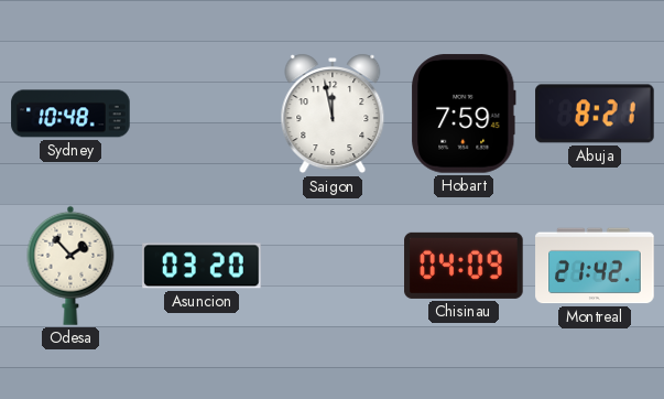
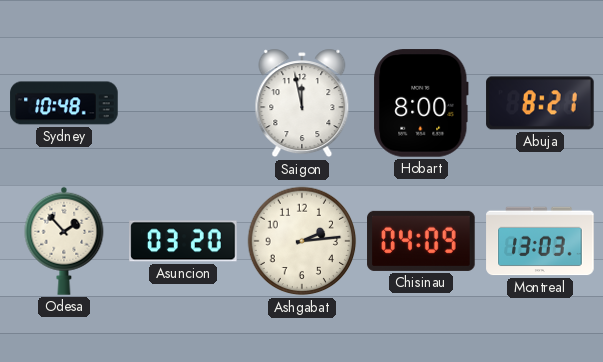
Hobart: 7:59 -> 8:00 (422, 103)
Ashgabat: none -> 2:14 (302, 241)
Montreal: 21:42 -> 13:03 (540, 241)
